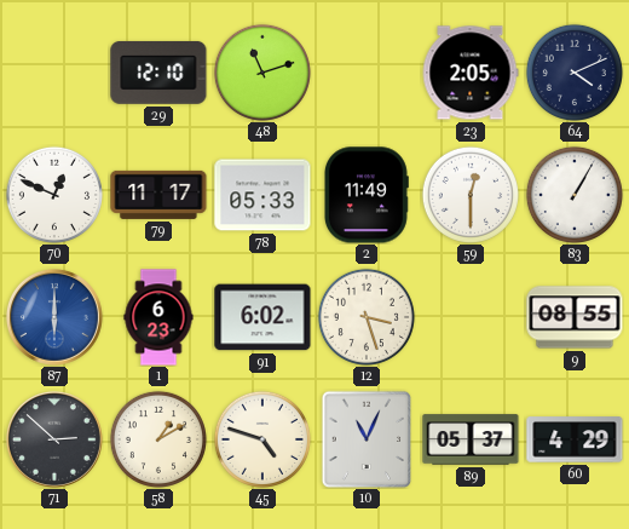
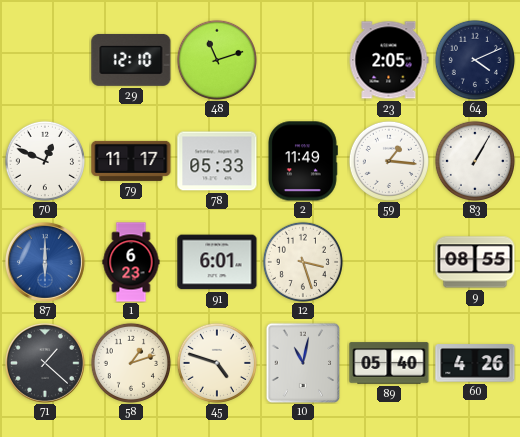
59: 12:30 -> 1:16 (389, 161)
91: 6:02 -> 6:01 (217, 262)
71: 2:52 -> 1:22 (45, 363)
58: 1:10 -> 1:12 (131, 363)
10: 11:04 -> 11:02 (303, 363)
89: 05:37 -> 05:40 (389, 363)
60: 4:29 -> 4:26 (475, 363)
